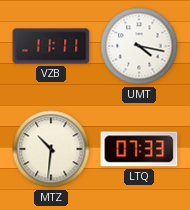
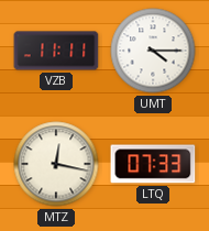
UMT: 4:17 -> 4:15 (153, 51)
MTZ: 10:31 -> 12:17 (56, 164)
